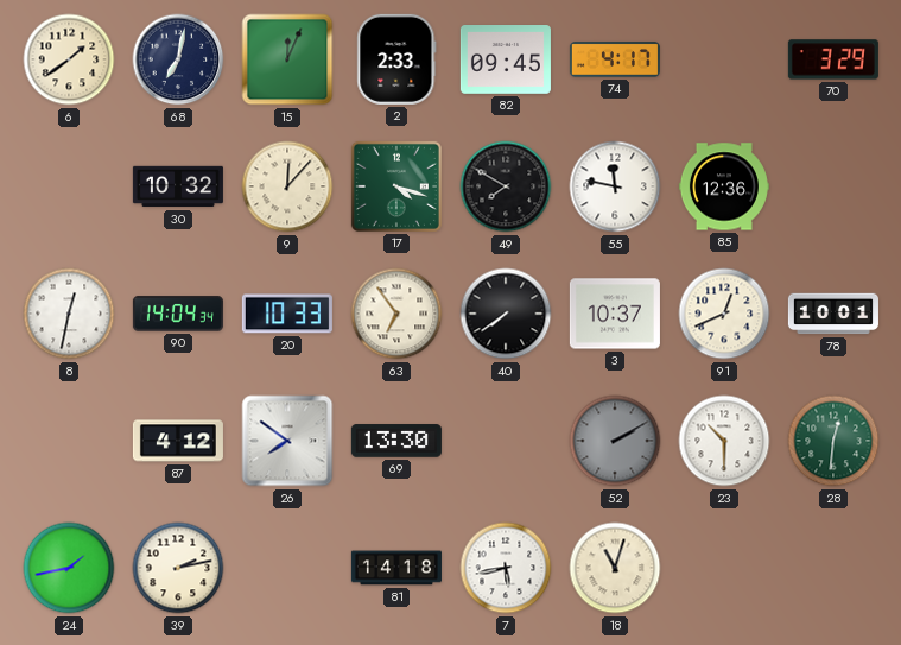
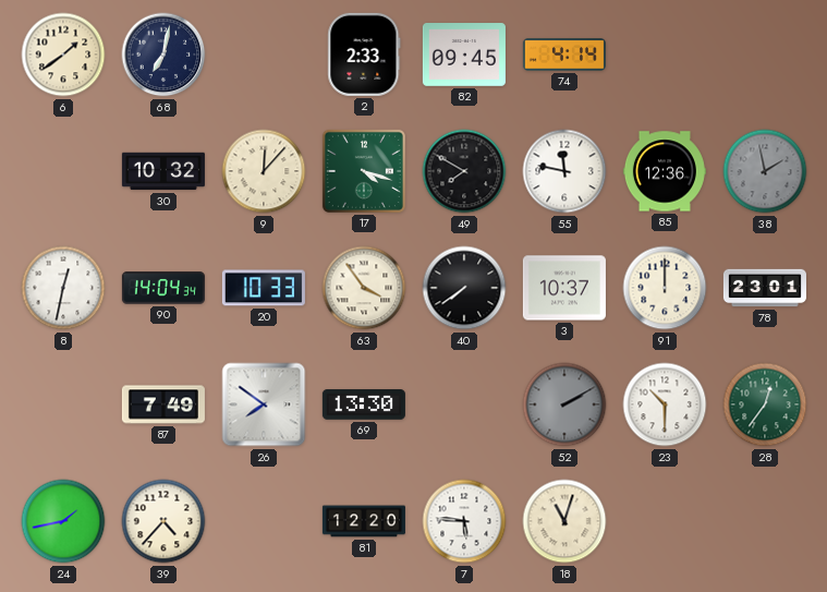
15: 12:04 -> none (287, 59)
74: 4:17 -> 4:14 (564, 55)
70: 3:29 -> none (833, 59)
38: none -> 1:58 (765, 171)
63: 6:54 -> 3:54 (364, 288)
91: 12:41 -> 12:00 (665, 288)
78: 10:01 -> 23:01 (765, 288)
87: 4:12 -> 7:49 (163, 404)
28: 12:31 -> 12:36 (765, 404)
39: 2:13 -> 4:37 (163, 521)
81: 14:18 -> 12:20 (364, 521)
7: 5:43 -> 5:46 (464, 521)
